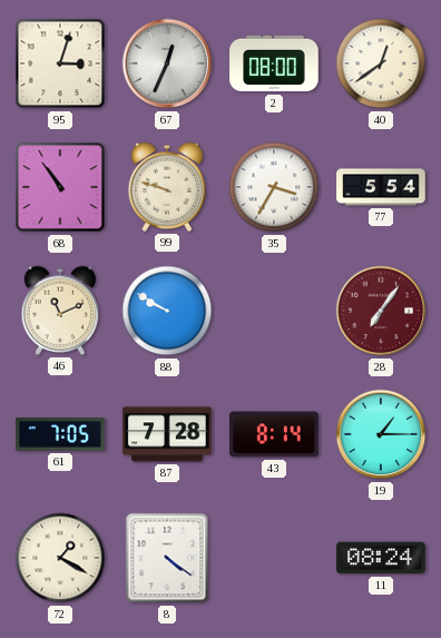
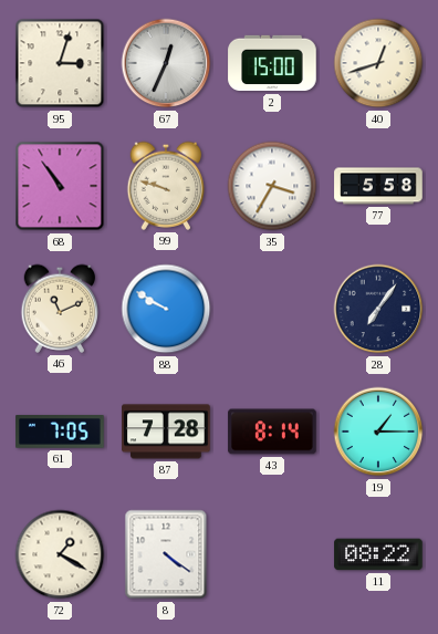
2: 08:00 -> 15:00 (272, 63)
40: 12:39 -> 12:42 (378, 63)
77: 5:54 -> 5:58 (378, 186)
28 dial: burgundy -> navy (378, 309)
11: 08:24 -> 08:22 (378, 554)
